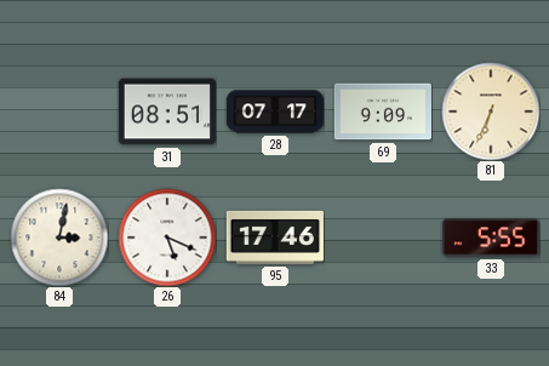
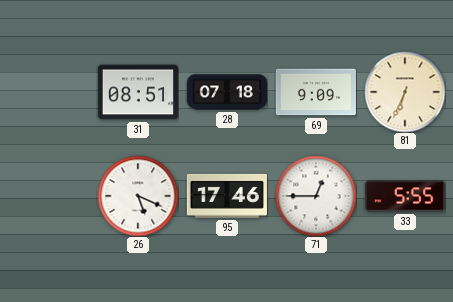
28: 07:17 -> 07:18 (227, 92)
84: 3:02 -> none (59, 238)
71: none -> 12:45 (316, 196)
